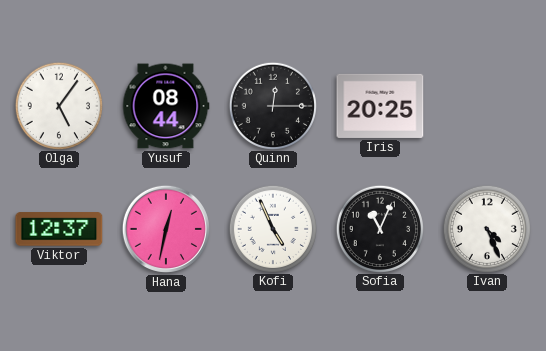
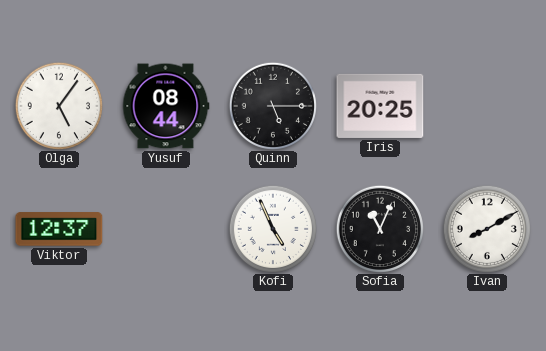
Quinn: 12:15 -> 5:15 (272, 105)
Hana: 12:32 -> none (166, 229)
Ivan: 4:26 -> 8:10 (486, 228)
